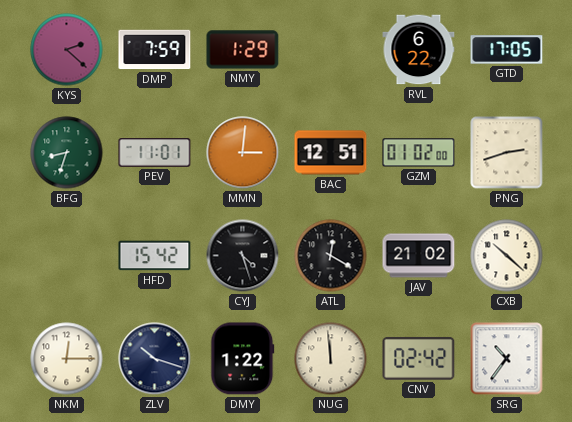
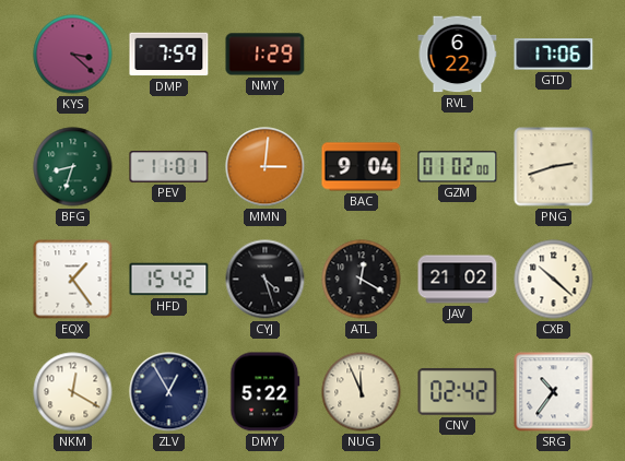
KYS: 2:22 -> 3:22 (73, 55)
GTD: 17:05 -> 17:06 (554, 55)
BAC: 12:51 -> 9:04 (362, 167)
EQX: none -> 1:24 (73, 280)
NKM: 12:15 -> 12:20 (73, 392)
ZLV: 10:18 -> 12:55 (169, 392)
DMY: 1:22 -> 5:22 (266, 392)
NUG: 11:59 -> 11:56 (362, 392)
